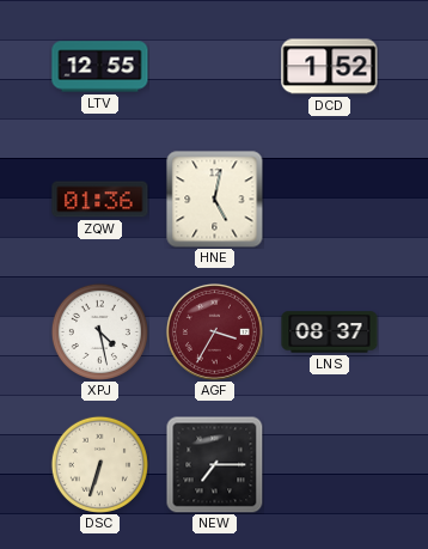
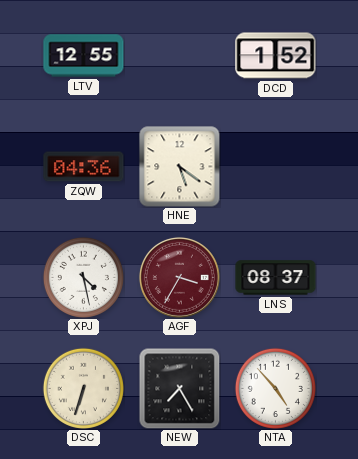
ZQW: 01:36 -> 04:36 (84, 167)
HNE: 5:02 -> 5:21 (180, 167)
NEW: 7:15 -> 7:25 (179, 388)
NTA: none -> 4:53 (275, 388)
